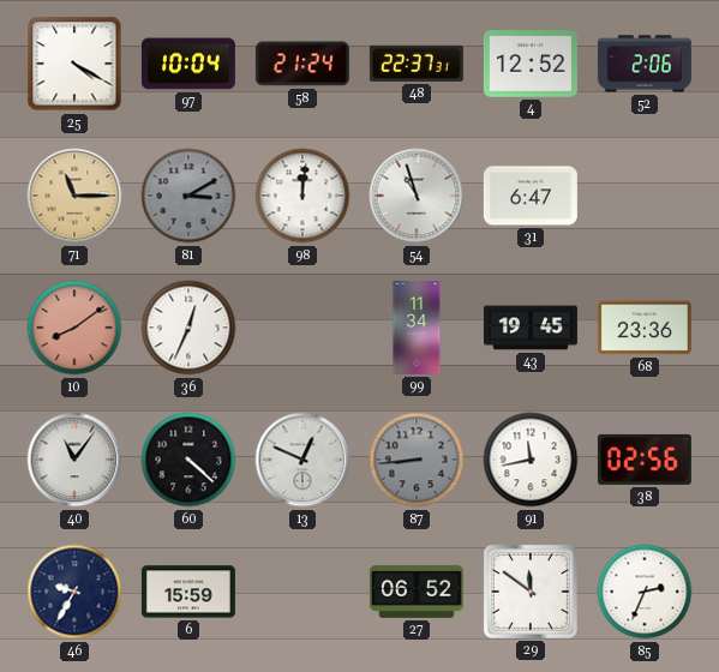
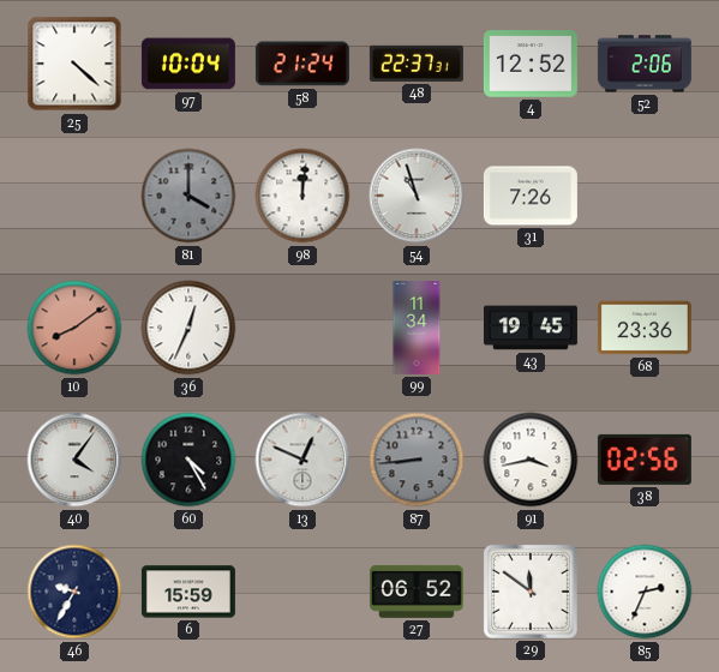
25: 4:20 -> 4:22 (74, 64)
71: 11:15 -> none (74, 196)
81: 3:10 -> 4:00 (188, 196)
31: 6:47 -> 7:26 (531, 196)
40: 11:06 -> 4:06 (74, 460)
60: 4:22 -> 4:25 (188, 460)
91: 11:43 -> 3:43 (531, 460)
